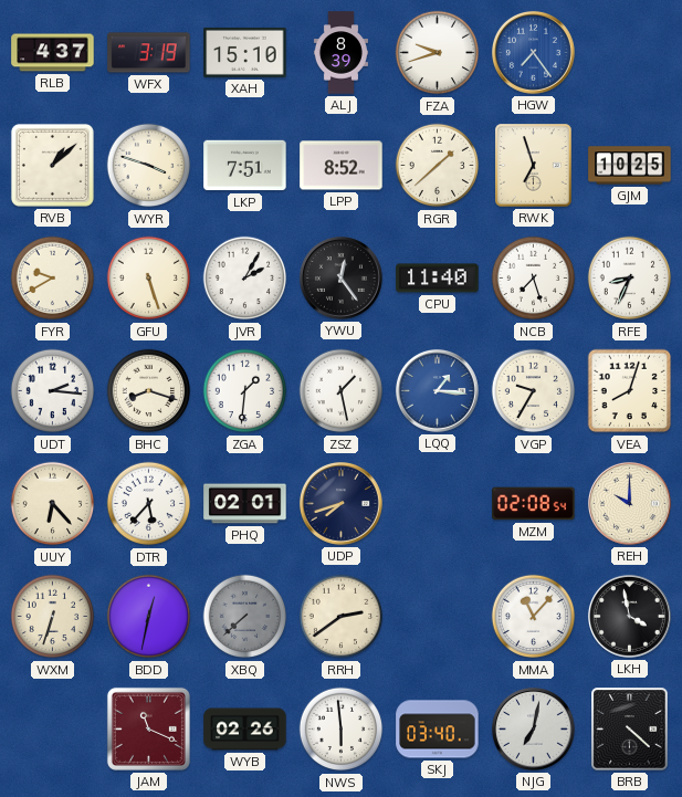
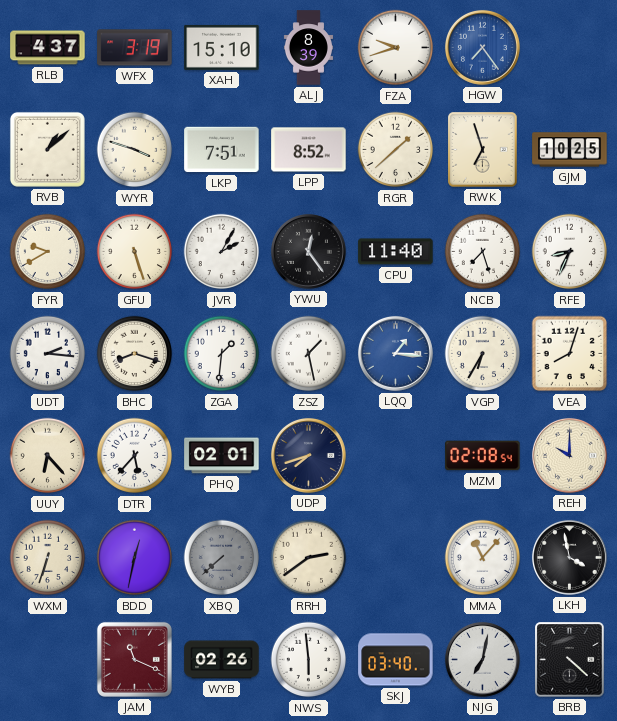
VGP: 9:35 -> 6:35 (483, 354)
